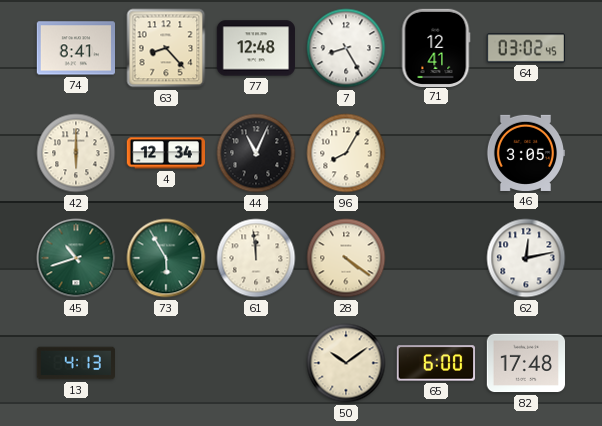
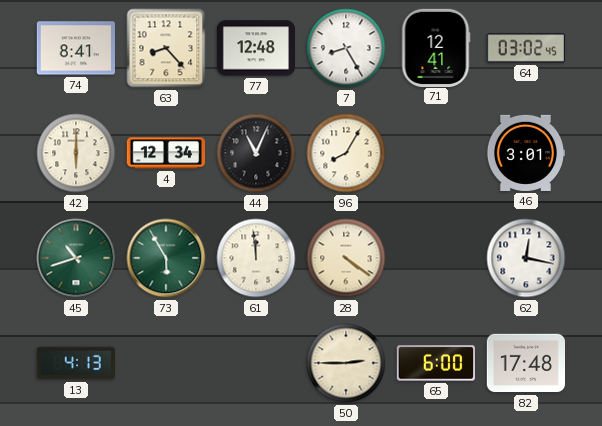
46: 3:05 -> 3:01 (525, 153)
62: 12:13 -> 12:17 (526, 258)
50: 10:09 -> 2:45 (346, 363)
